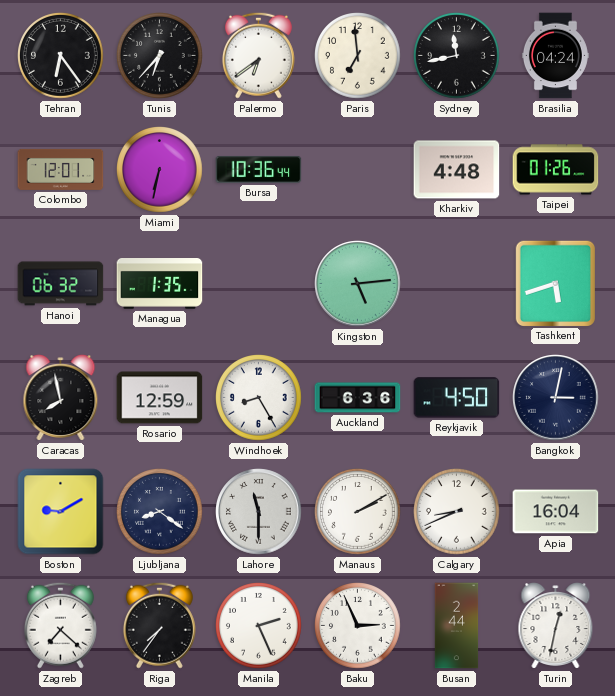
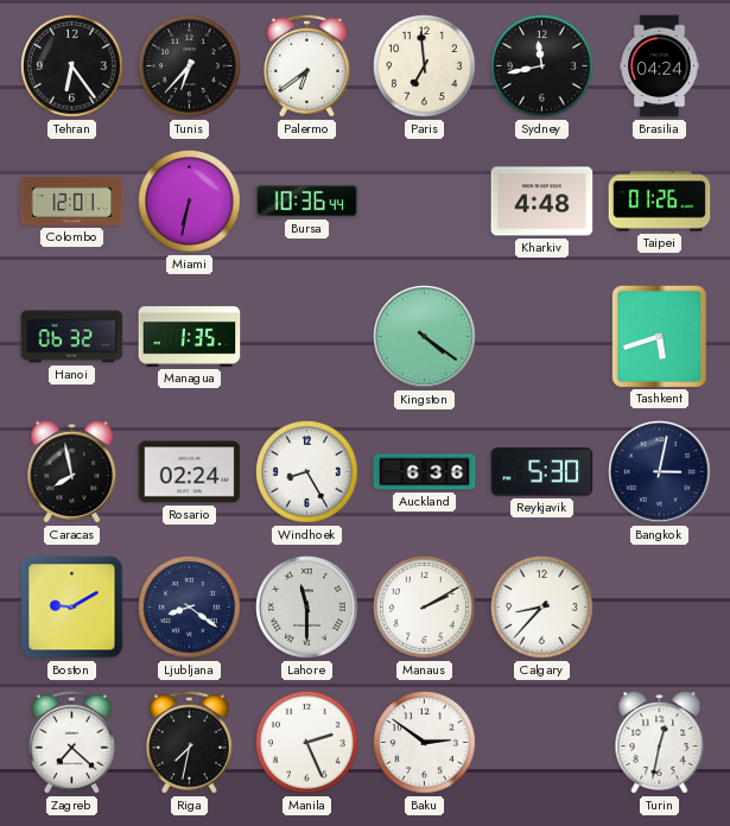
Kingston: 5:14 -> 4:21 (425, 337)
Rosario: 12:59 -> 02:24 (190, 472)
Reykjavik: 4:50 -> 5:30 (542, 472)
Calgary: 8:41 -> 8:37 (542, 608)
Apia: 16:04 -> none (556, 512)
Riga: 7:36 -> 7:32 (189, 742)
Baku: 2:56 -> 2:51 (425, 743)
Busan: 2:44 -> none (457, 626)
